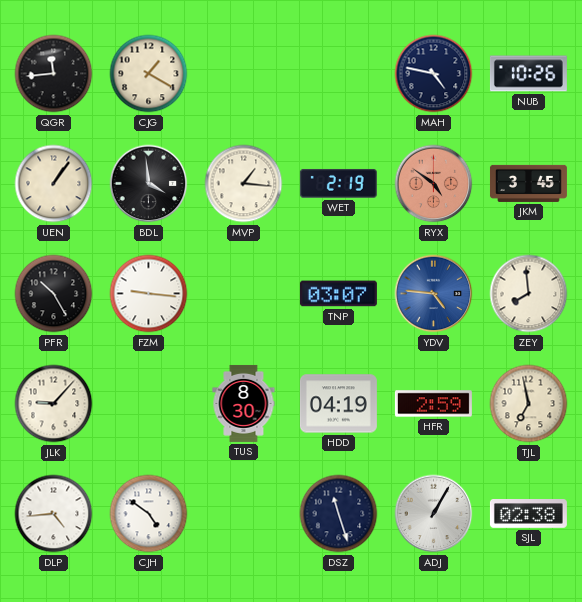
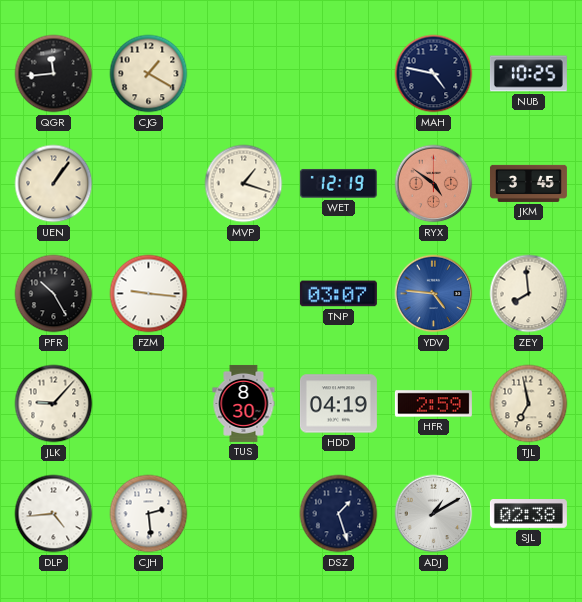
NUB: 10:26 -> 10:25 (528, 74)
BDL: 3:59 -> none (149, 184)
MVP: 1:16 -> 1:18 (244, 184)
WET: 2:19 -> 12:19 (338, 184)
CJH: 4:51 -> 2:29 (149, 514)
DSZ: 11:27 -> 1:27 (339, 514)
ADJ: 1:05 -> 1:10 (434, 514)
